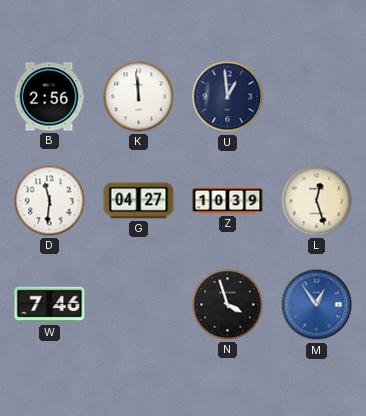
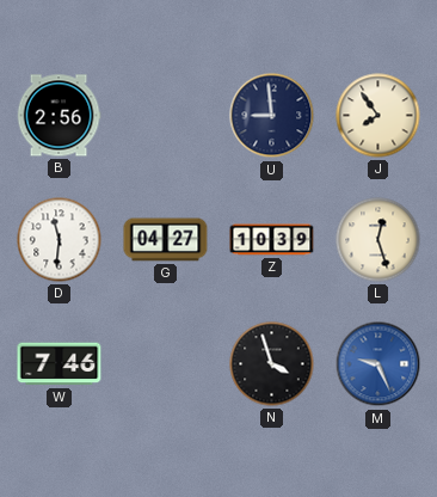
K: 11:59 -> none (139, 97)
U: 12:59 -> 8:59 (272, 116)
J: none -> 7:54 (378, 116)
M: 12:54 -> 9:26 (378, 364)
